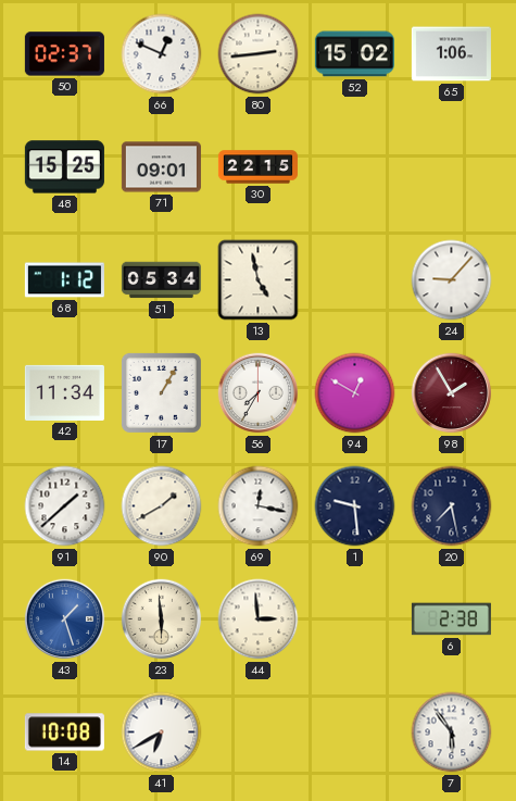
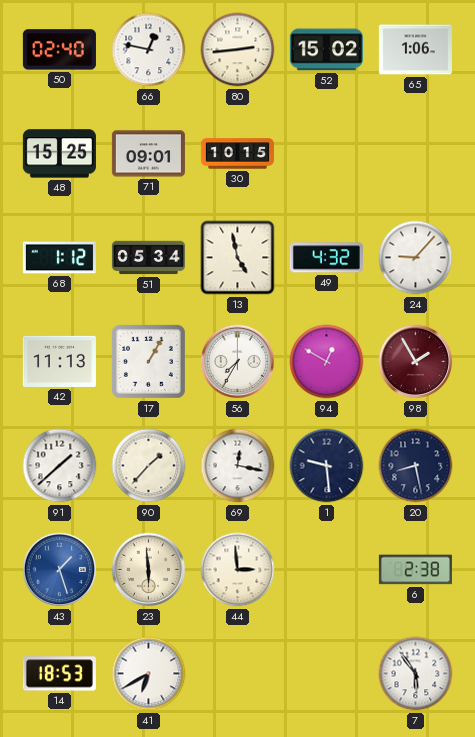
50: 02:37 -> 02:40 (59, 50)
66: 12:49 -> 12:47 (149, 50)
30: 22:15 -> 10:15 (237, 154)
49: none -> 4:32 (326, 258)
42: 11:34 -> 11:13 (59, 361)
90: 1:40 -> 1:37 (149, 466)
20: 7:28 -> 8:28 (416, 466)
14: 10:08 -> 18:53 (59, 674)
